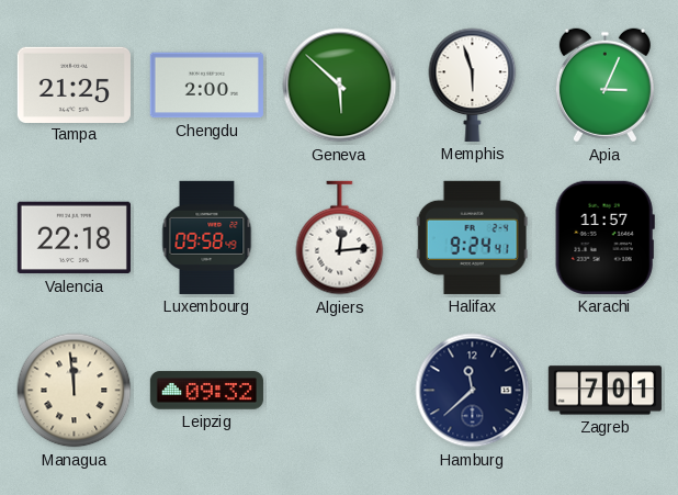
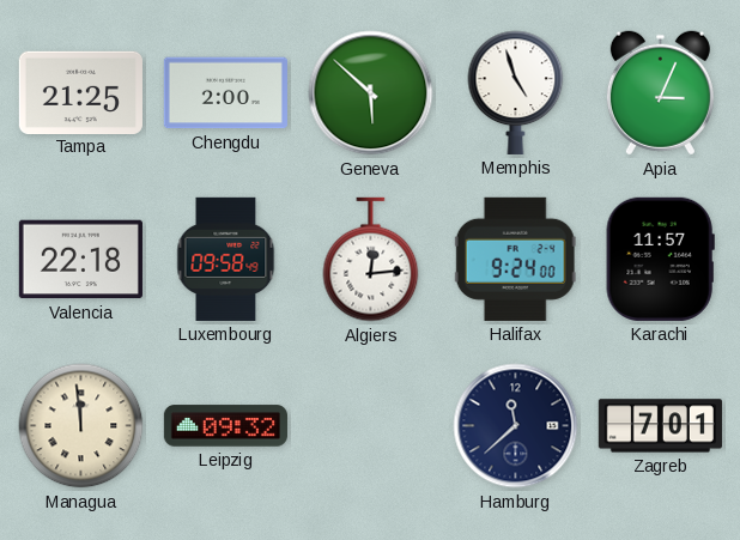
Memphis: 5:57 -> 4:57 (516, 92)
Halifax: 9:24:41 -> 9:24:00 (515, 259)
